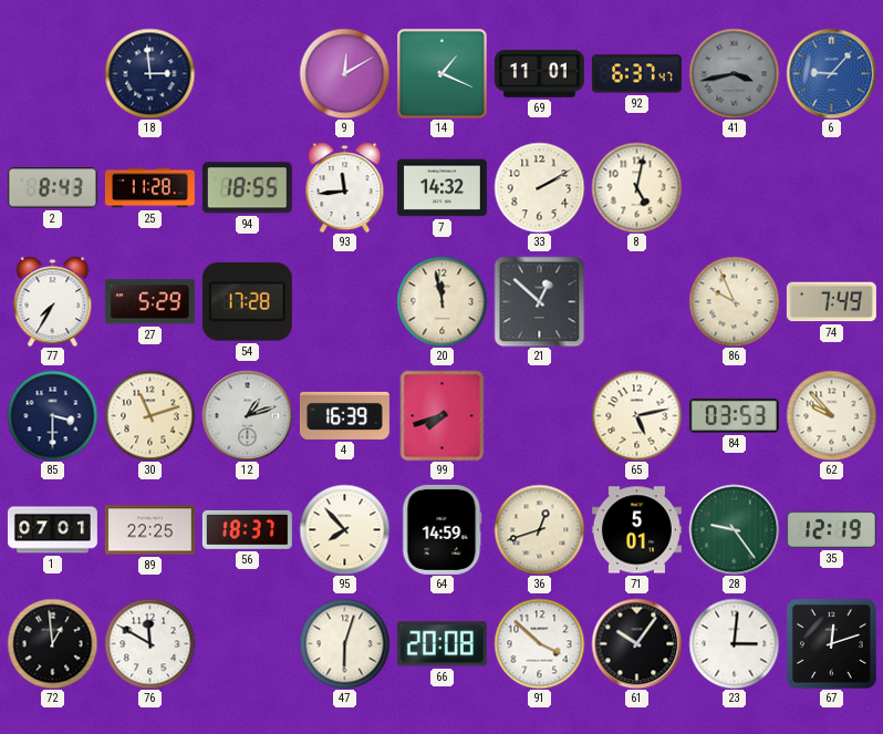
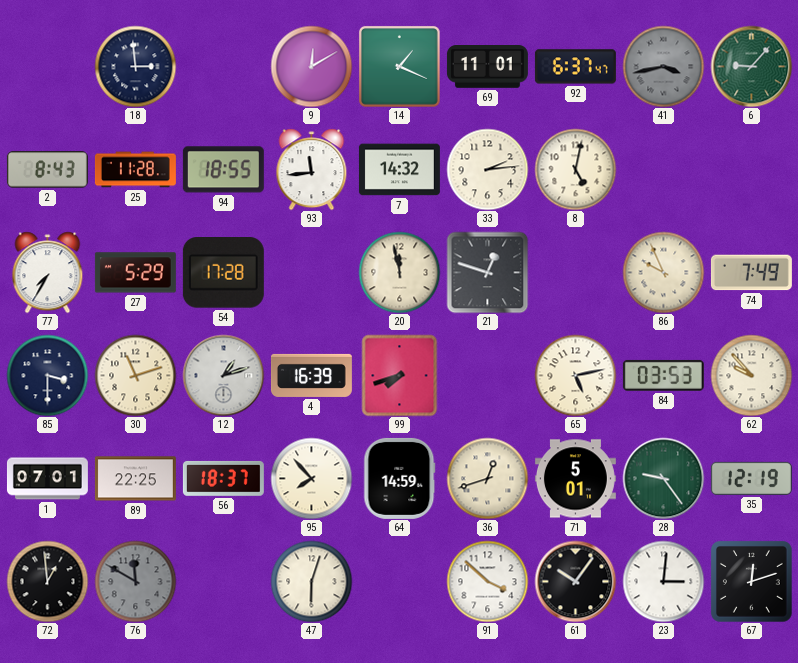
6 dial: blue -> green (751, 66)
33: 2:10 -> 2:14 (487, 169)
21: 12:52 -> 12:48 (487, 272)
76 dial: white -> grey (135, 581)
66: 20:08 -> none (442, 644)
